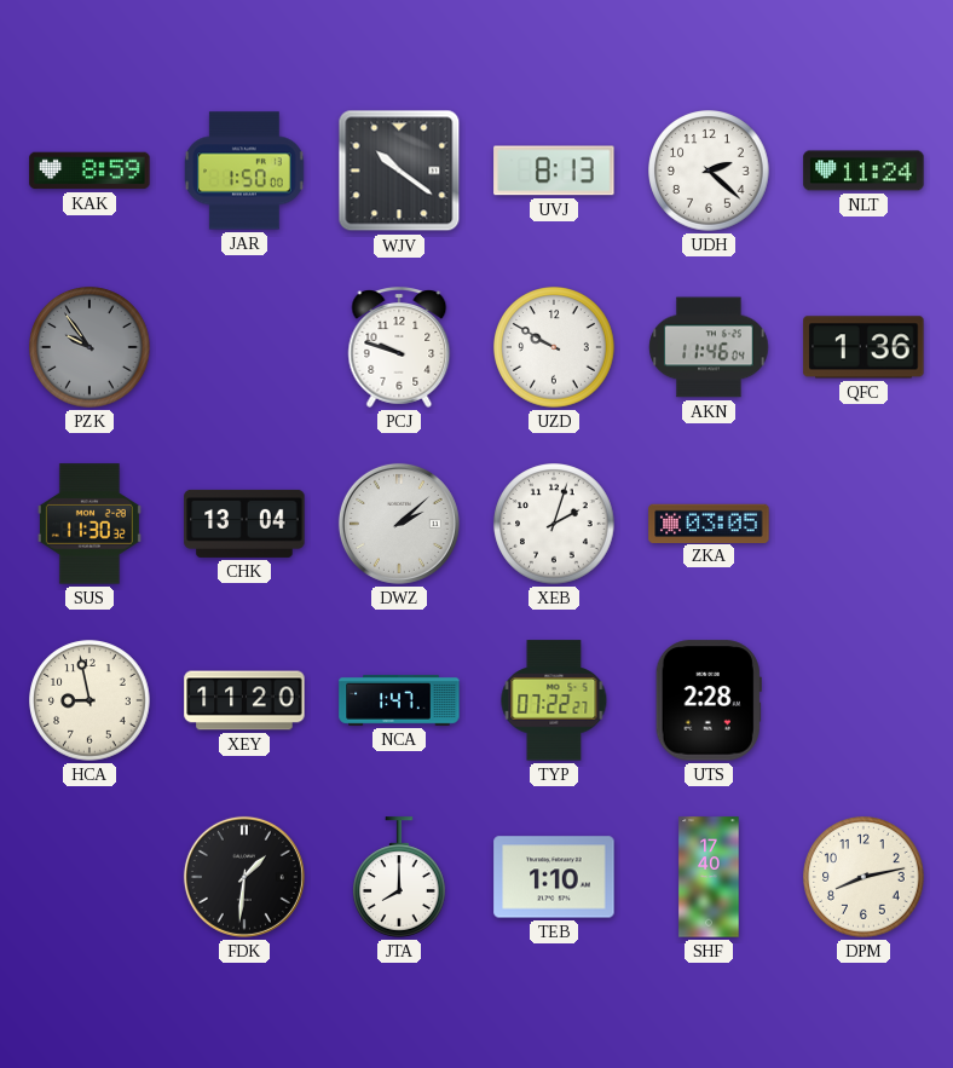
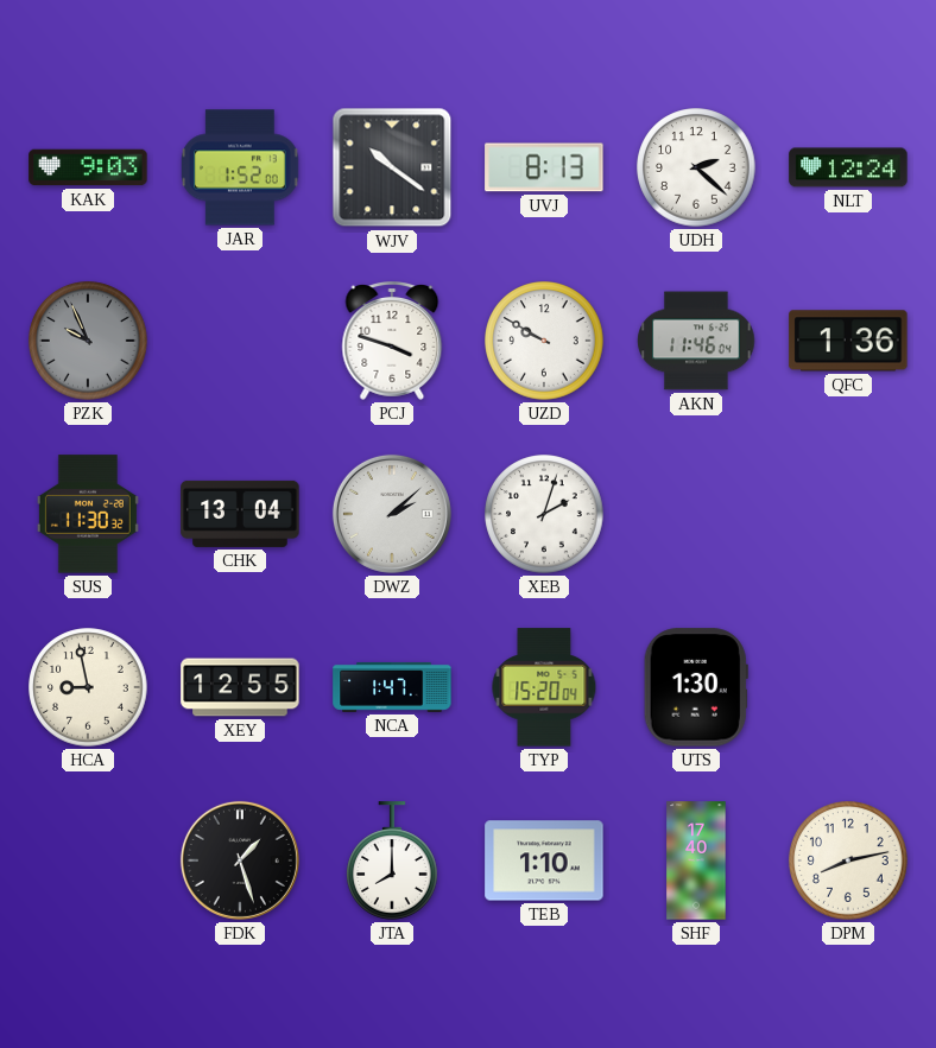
KAK: 8:59 -> 9:03 (88, 167)
JAR: 1:50 -> 1:52 (240, 167)
NLT: 11:24 -> 12:24 (848, 167)
PZK: 9:54 -> 9:56 (88, 341)
PCJ: 9:48 -> 3:48 (392, 342)
ZKA: 03:05 -> none (709, 523)
XEY: 11:20 -> 12:55 (240, 687)
TYP: 07:22 -> 15:20 (544, 687)
UTS: 2:28 -> 1:30 (696, 687)
FDK: 1:31 -> 1:27 (240, 860)
